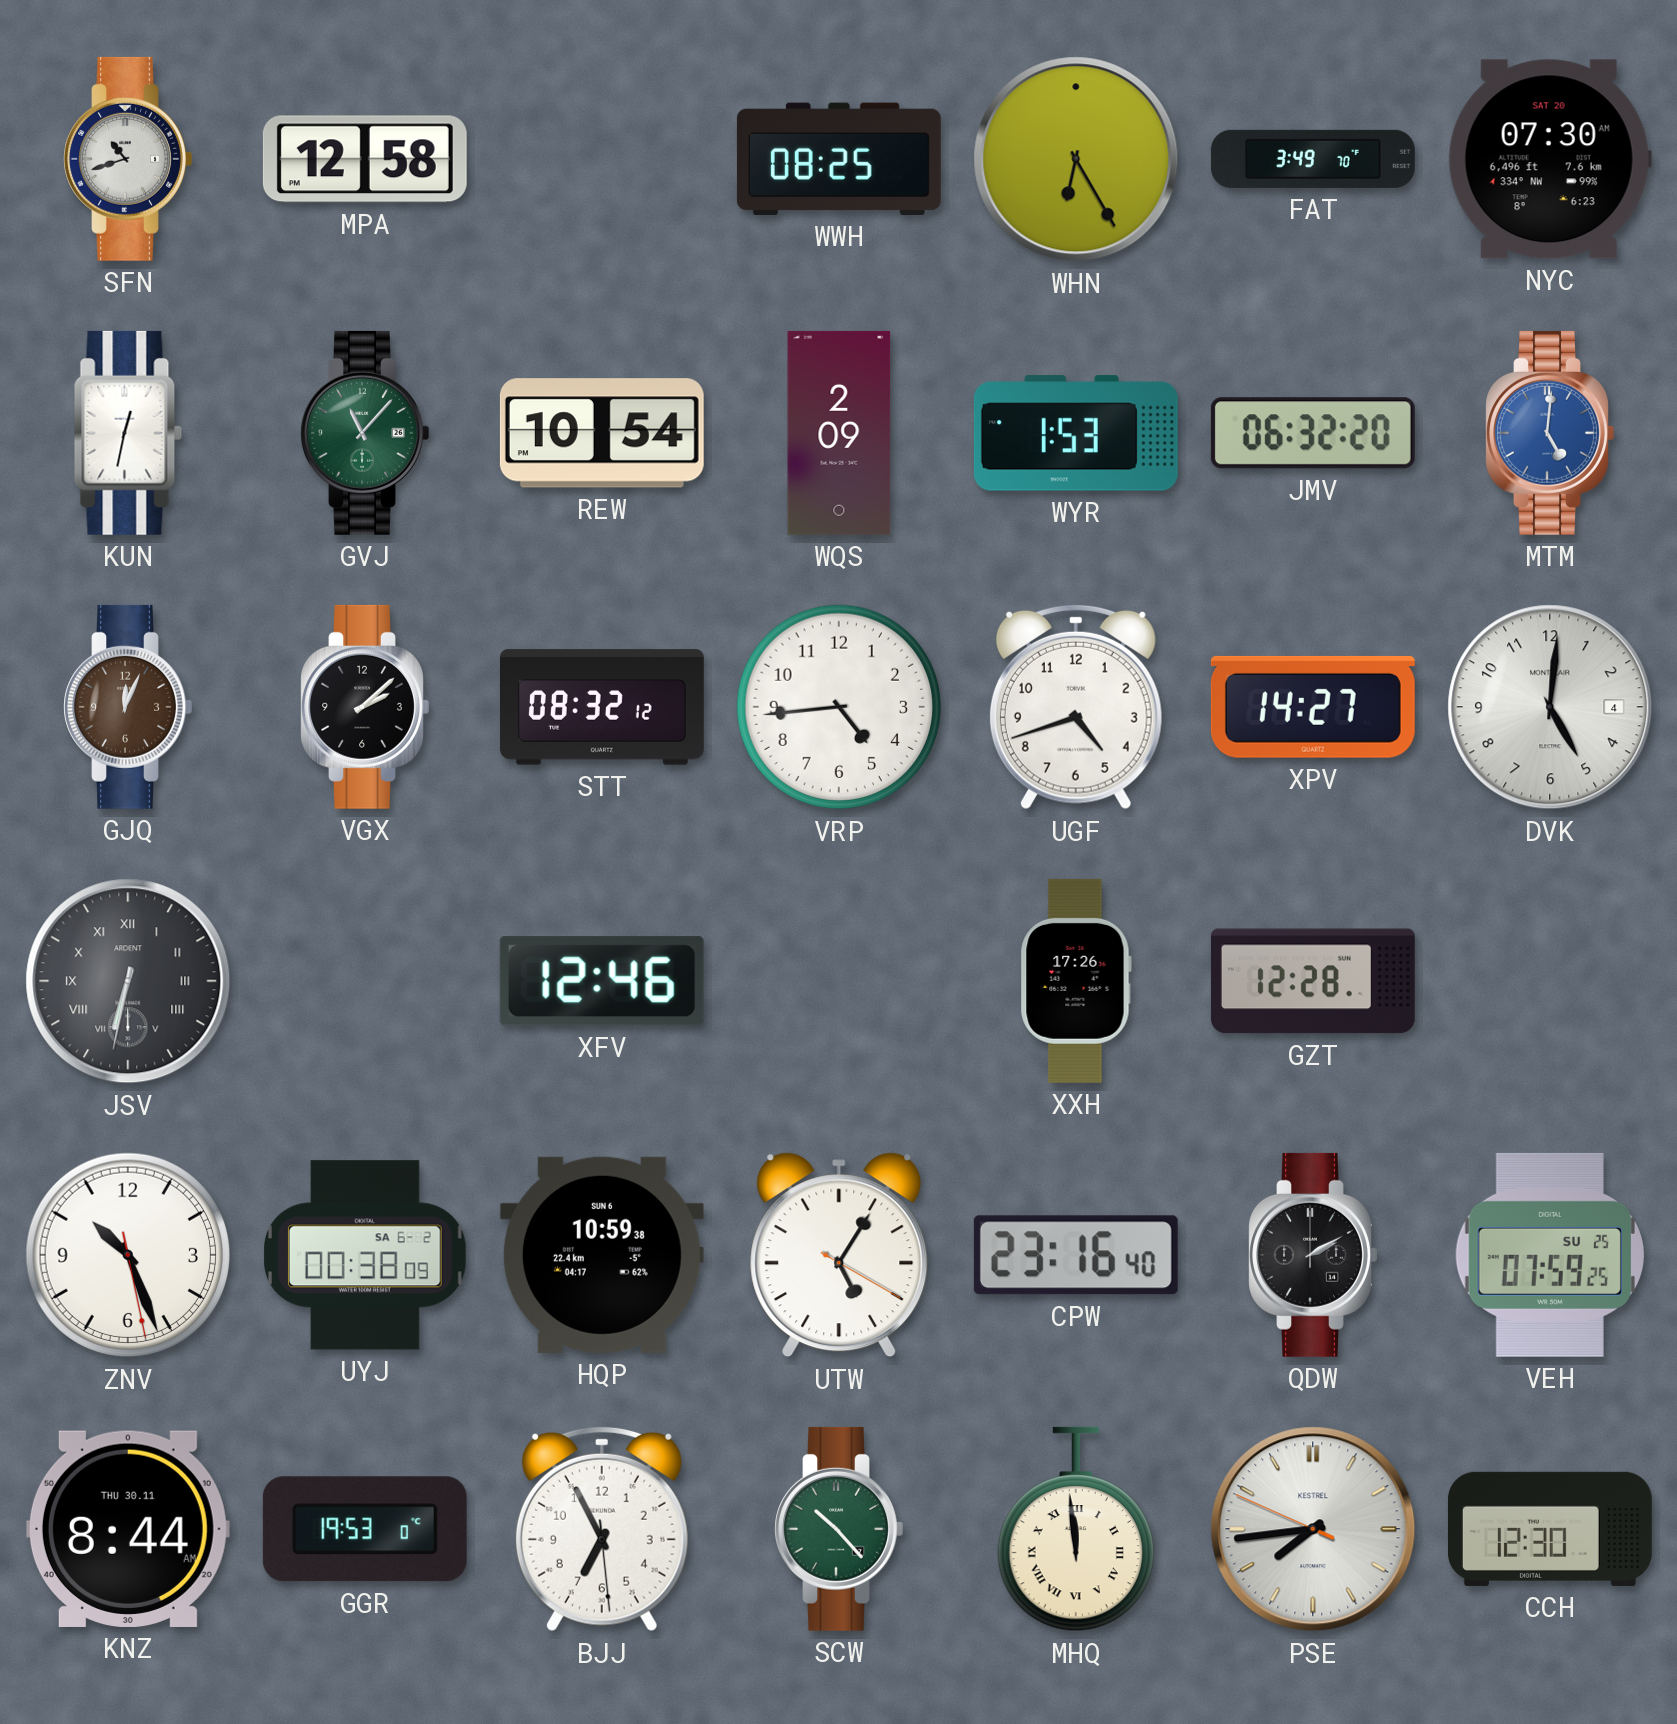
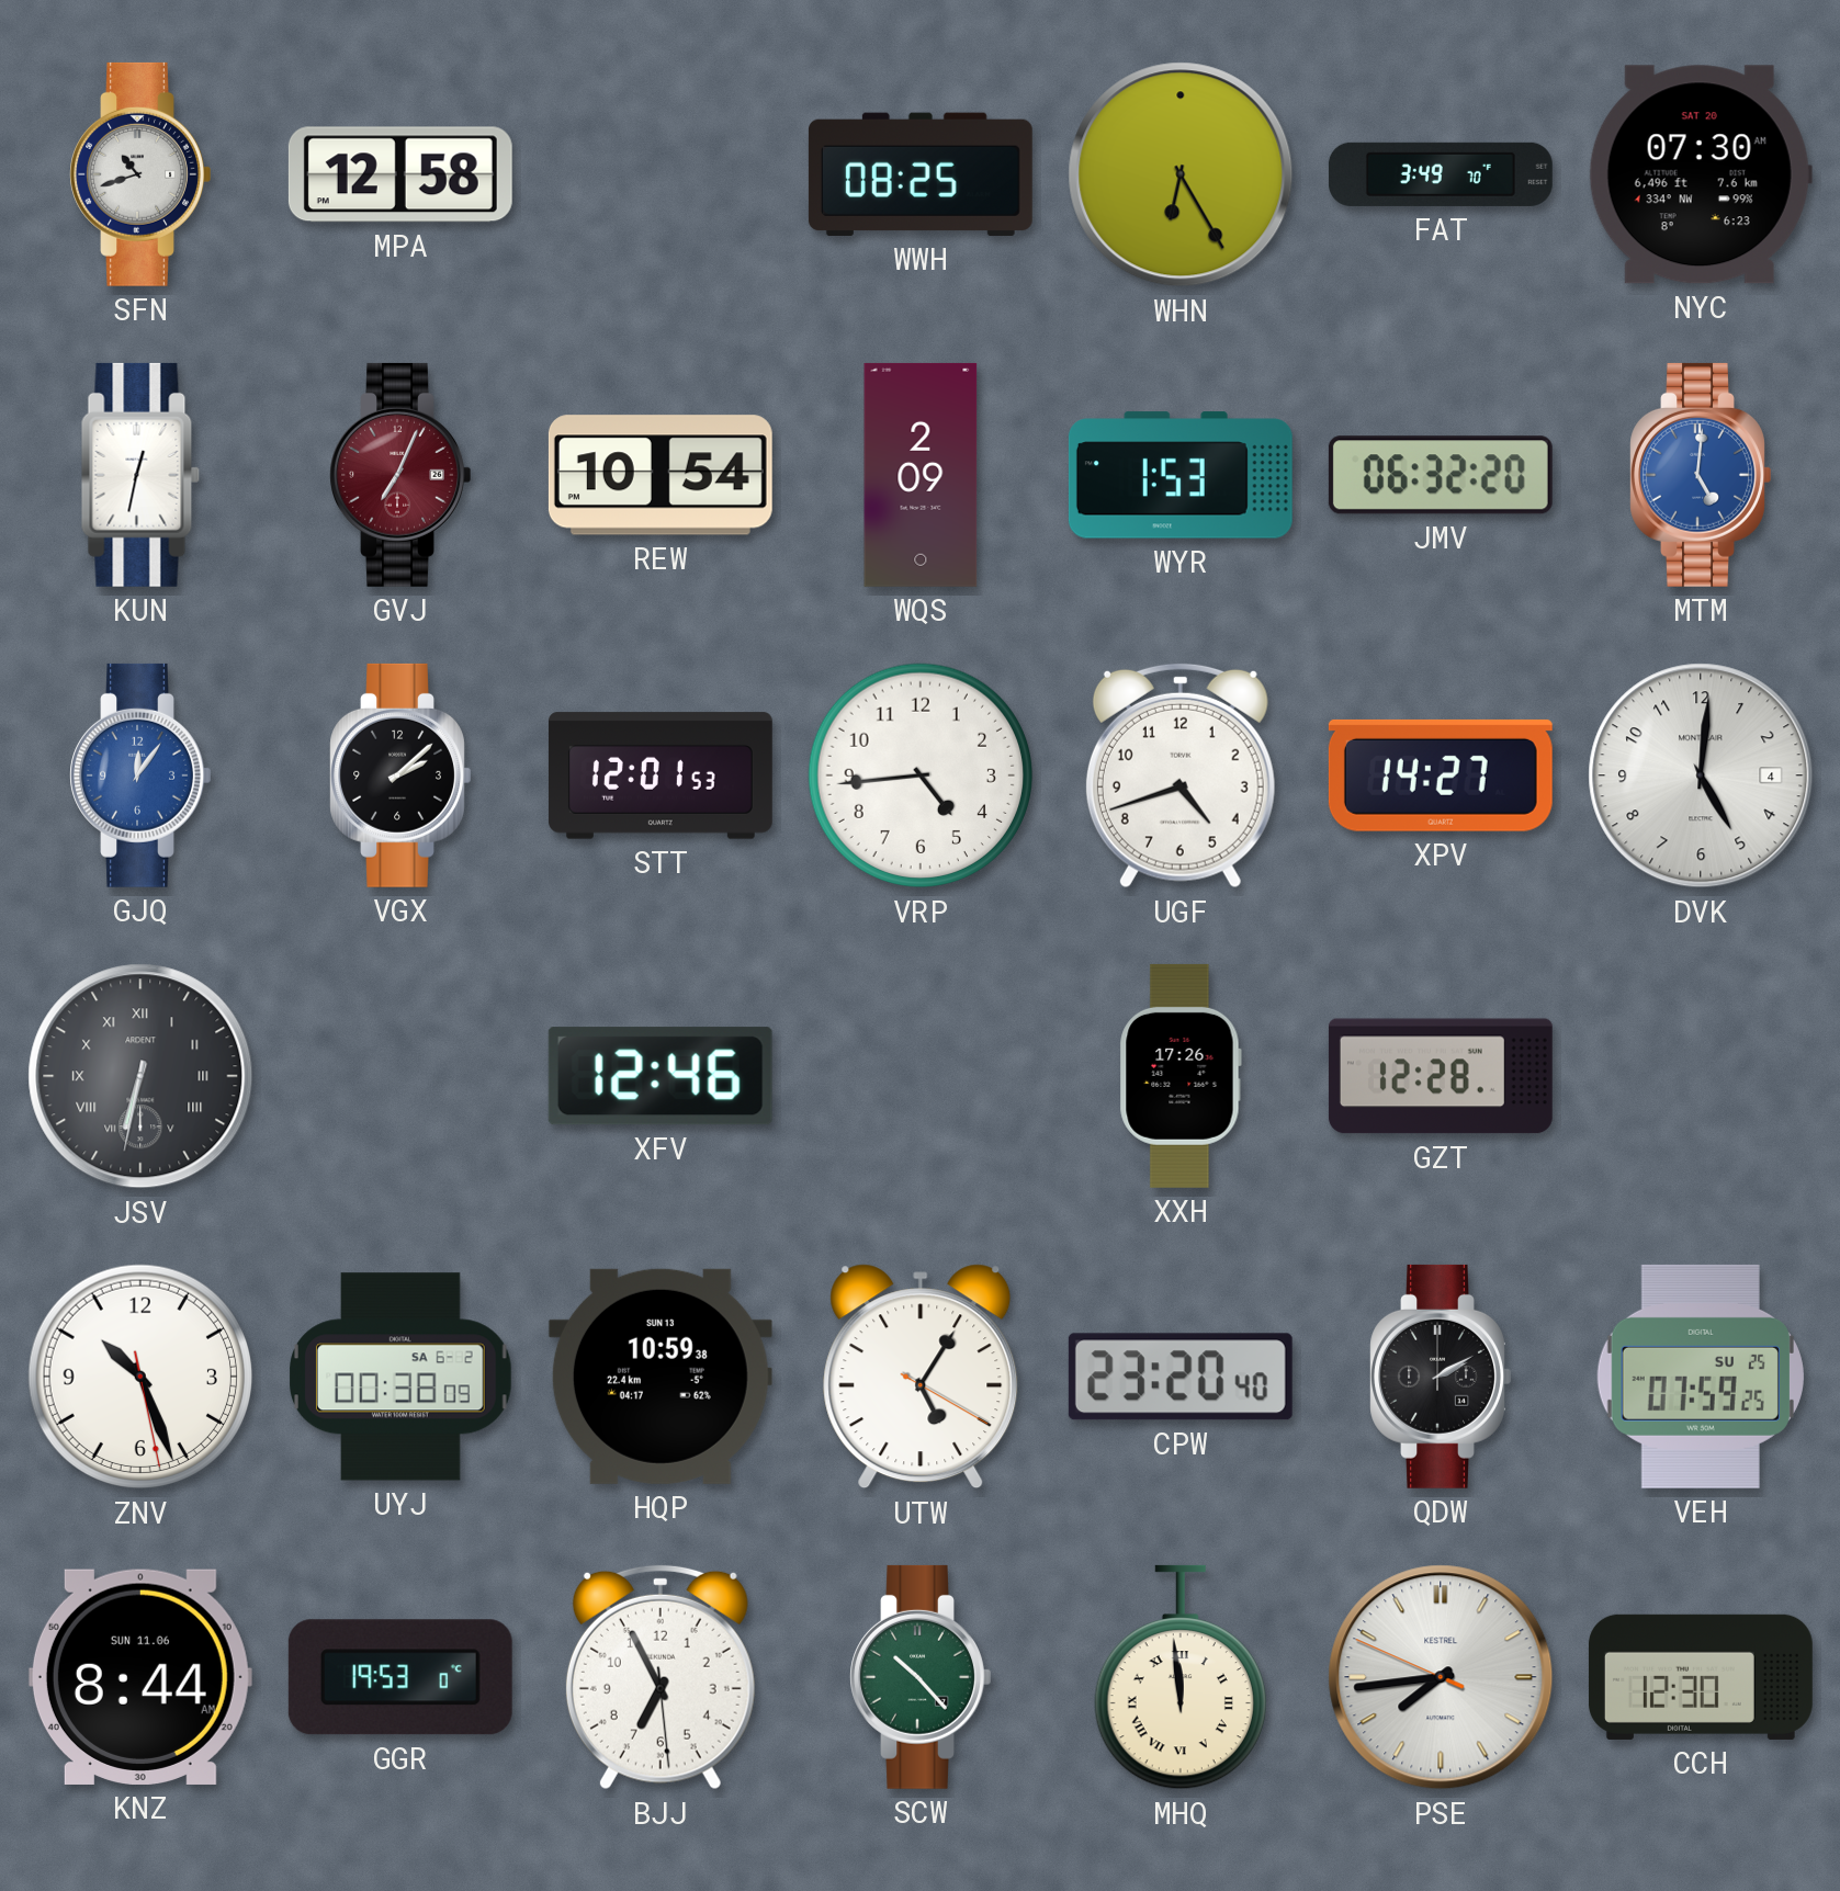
GVJ: 11:07 -> 7:04 (400, 475)
GVJ dial: green -> burgundy (400, 475)
GJQ: 12:04 -> 12:06 (140, 775)
GJQ dial: brown -> blue (140, 775)
STT: 08:32 -> 12:01 (661, 775)
HQP date: SUN 6 -> SUN 13 (661, 1377)
CPW: 23:16 -> 23:20 (1181, 1377)
KNZ date: THU 30.11 -> SUN 11.06 (140, 1677)
